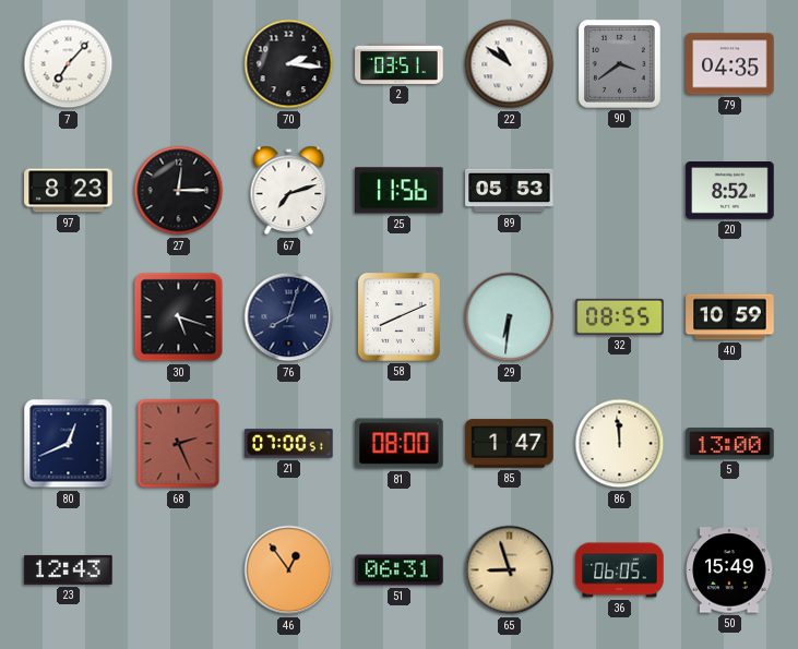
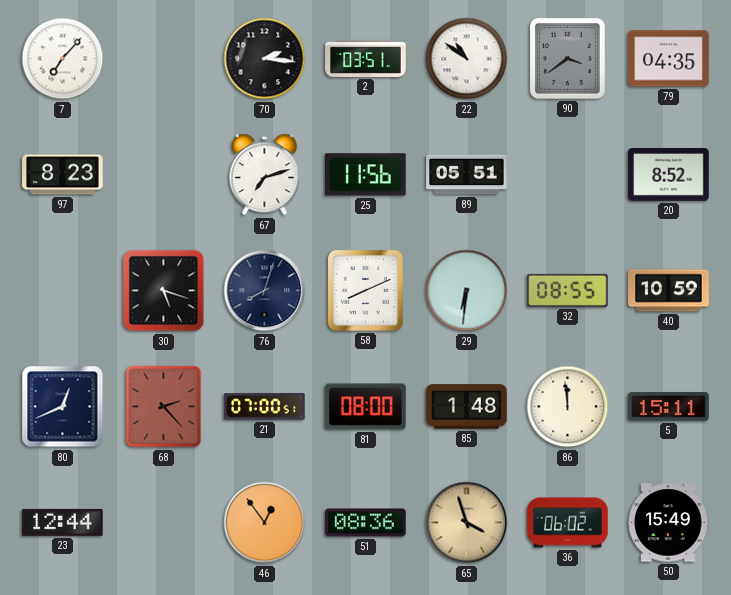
27: 12:15 -> none (179, 191)
89: 05:53 -> 05:51 (467, 175)
68: 2:26 -> 2:23 (164, 407)
85: 1:47 -> 1:48 (467, 407)
5: 13:00 -> 15:11 (669, 407)
23: 12:43 -> 12:44 (63, 522)
51: 06:31 -> 08:36 (366, 523)
65: 8:57 -> 3:57 (467, 523)
36: 06:05 -> 06:02 (568, 523)
